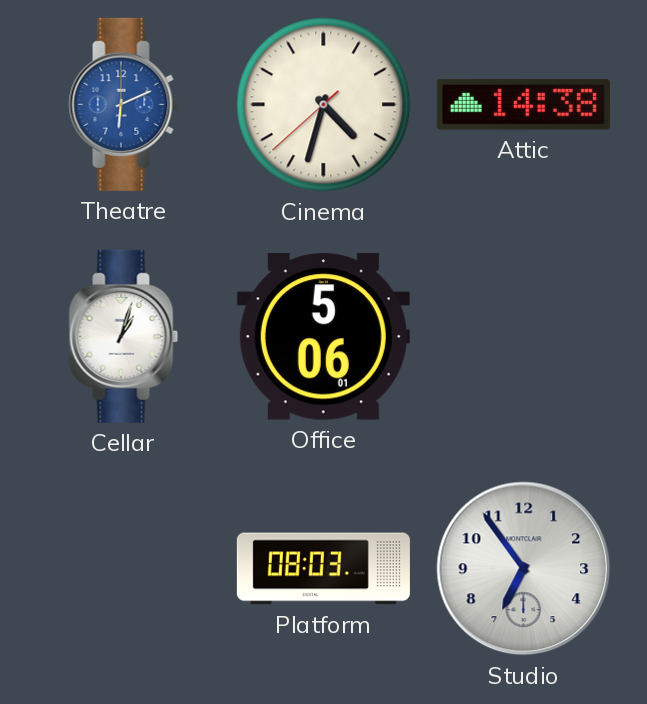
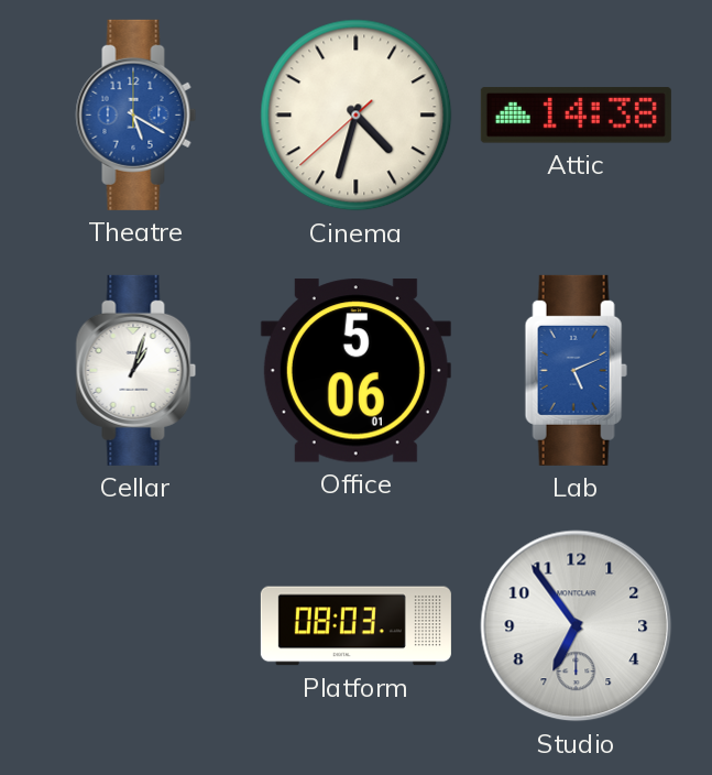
Theatre: 6:11 -> 5:20 (136, 114)
Lab: none -> 5:11 (576, 370)
